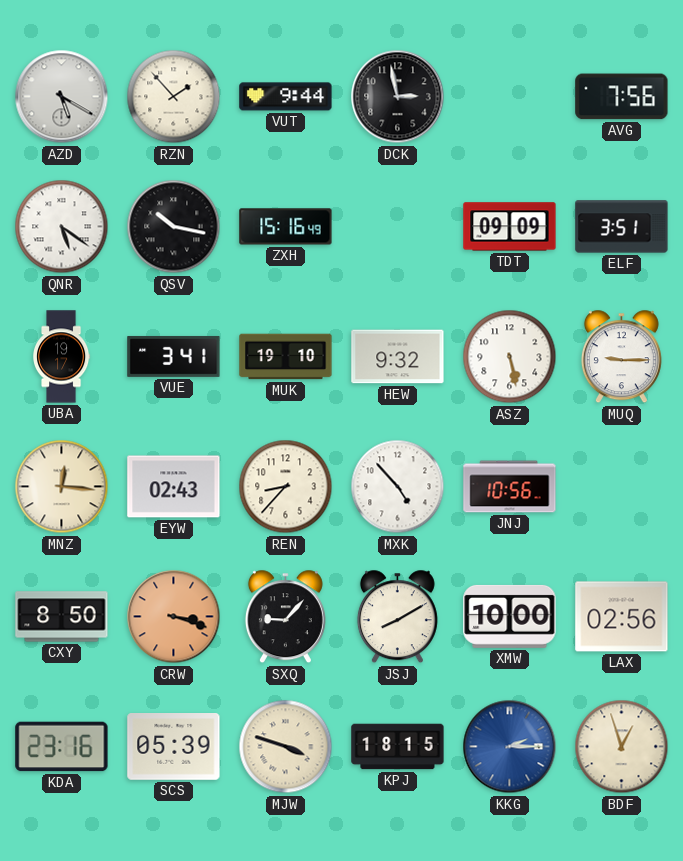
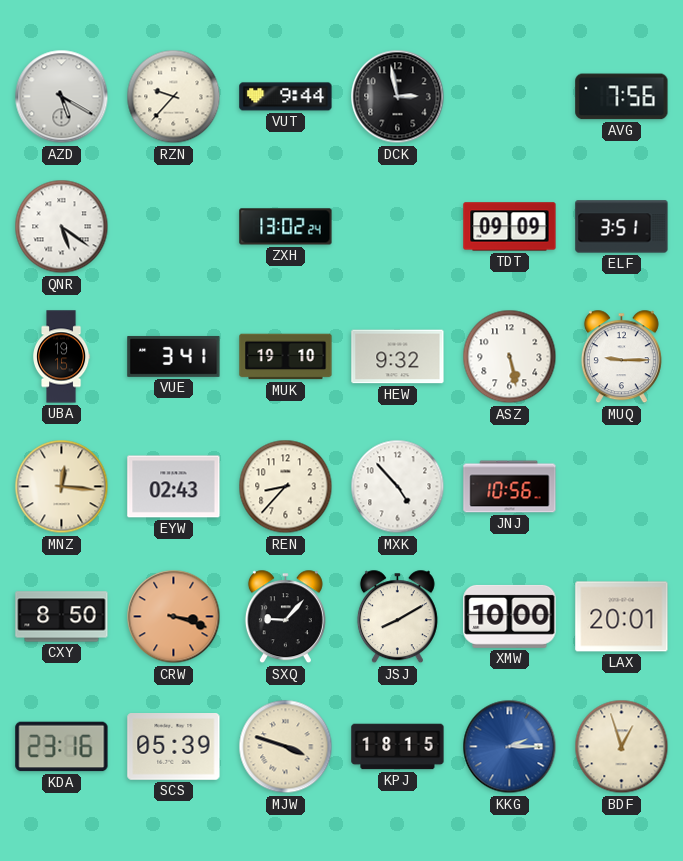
RZN: 1:53 -> 9:37 (174, 97)
QSV: 10:17 -> none (174, 227)
ZXH: 15:16 -> 13:02 (286, 227)
UBA: 19:17 -> 19:15 (61, 357)
LAX: 02:56 -> 20:01 (622, 617)
